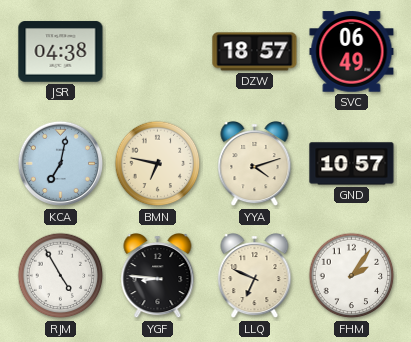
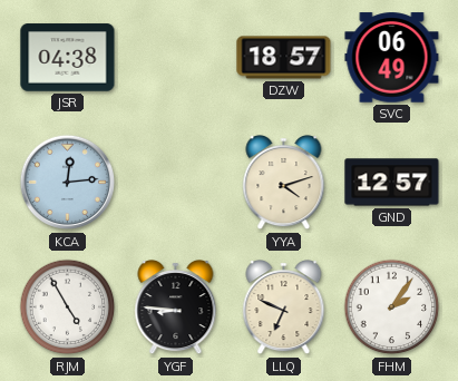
KCA: 7:02 -> 12:14 (68, 183)
BMN: 6:47 -> none (158, 164)
GND: 10:57 -> 12:57 (392, 183)
